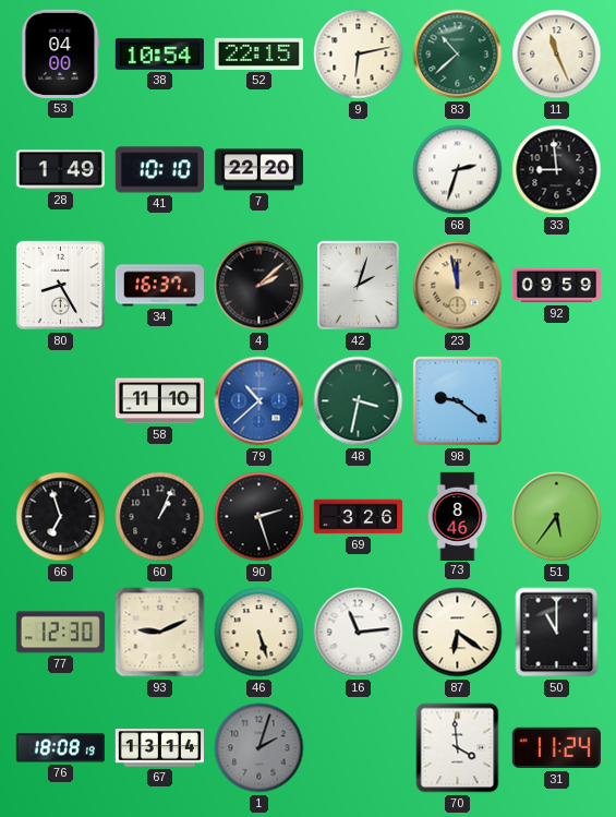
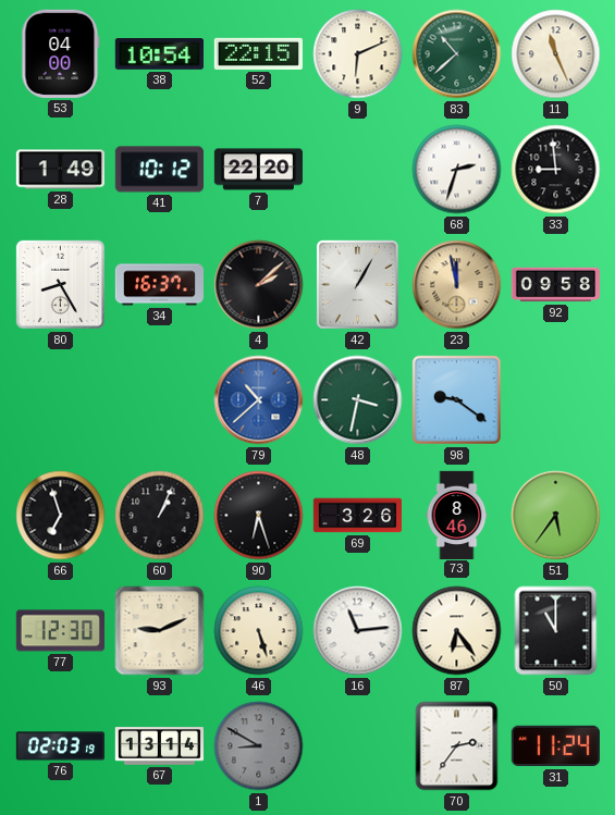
9: 6:13 -> 6:11 (358, 54)
41: 10:10 -> 10:12 (159, 170)
42: 2:03 -> 1:05 (357, 284)
92: 09:59 -> 09:58 (555, 285)
58: 11:10 -> none (159, 401)
90: 2:27 -> 6:27 (259, 516)
87: 6:21 -> 6:24 (457, 631)
76: 18:08 -> 02:03 (60, 746)
1: 2:03 -> 8:50 (259, 746)
70: 3:59 -> 2:36 (457, 746)
